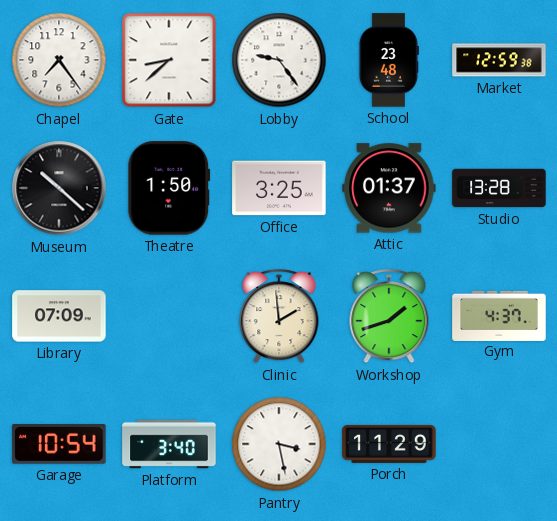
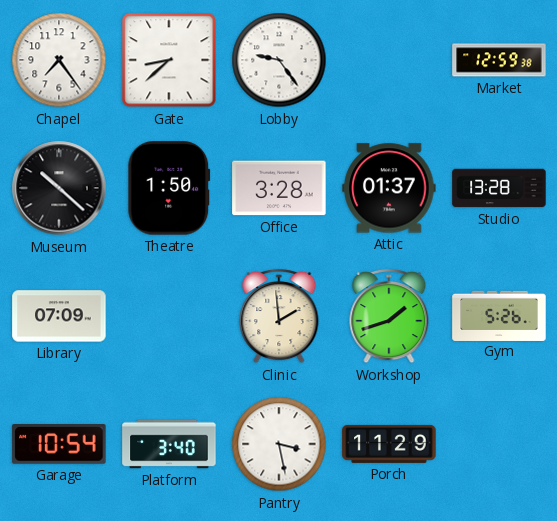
School: 23:48 -> none (388, 60)
Office: 3:25 -> 3:28 (279, 188)
Gym: 4:37 -> 5:26 (499, 315)
